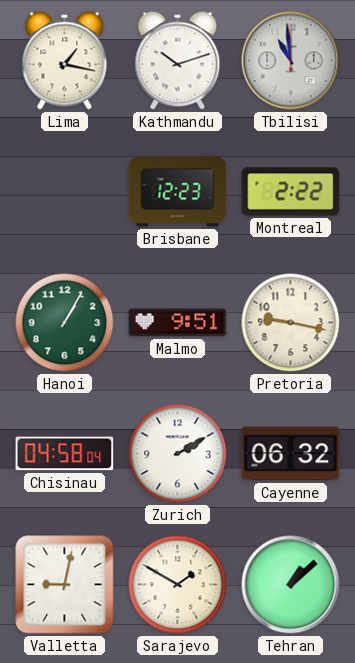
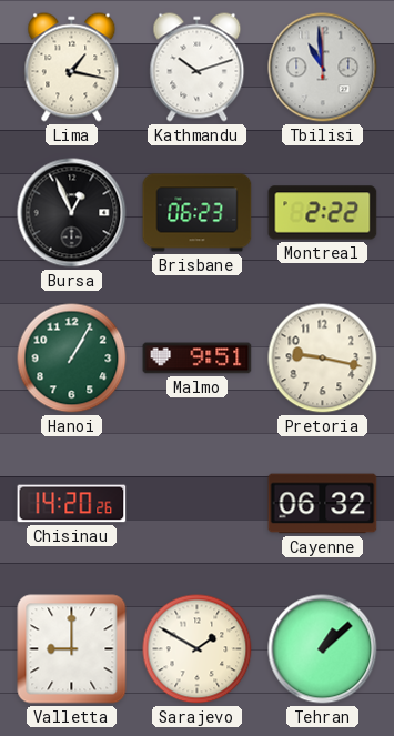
Bursa: none -> 12:56 (72, 213)
Brisbane: 12:23 -> 06:23 (198, 213)
Chisinau: 04:58 -> 14:20 (72, 504)
Zurich: 2:10 -> none (178, 454)
Valletta: 9:02 -> 9:00 (72, 649)
